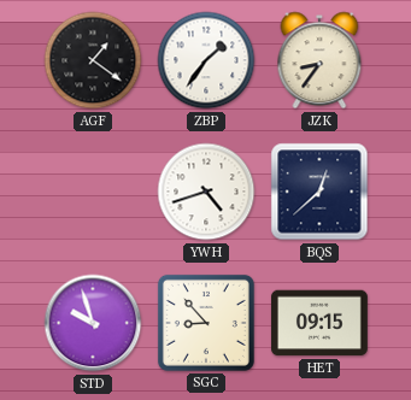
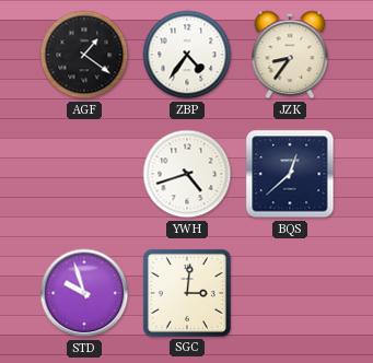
ZBP: 1:36 -> 4:36 (187, 55)
SGC: 8:53 -> 3:01 (187, 293)
HET: 09:15 -> none (319, 323)
